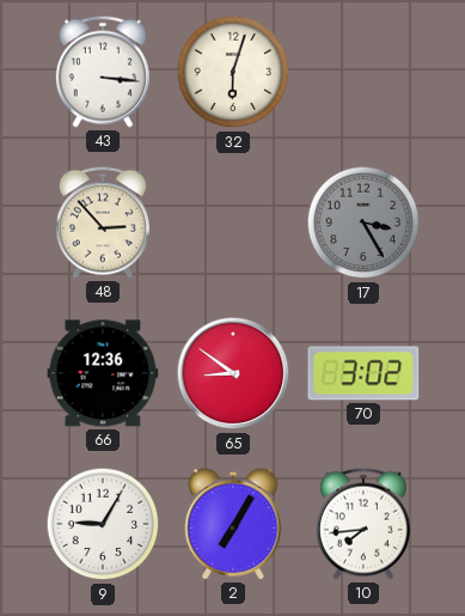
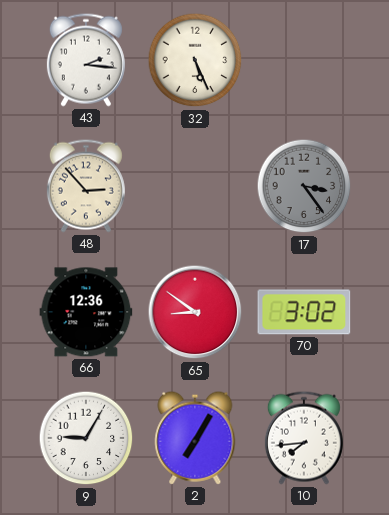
43: 3:16 -> 2:16 (86, 60)
32: 6:03 -> 5:26 (195, 60)
17: 3:25 -> 3:24 (304, 186)
